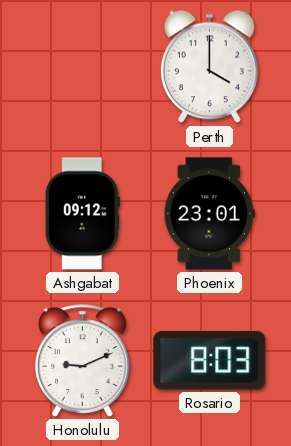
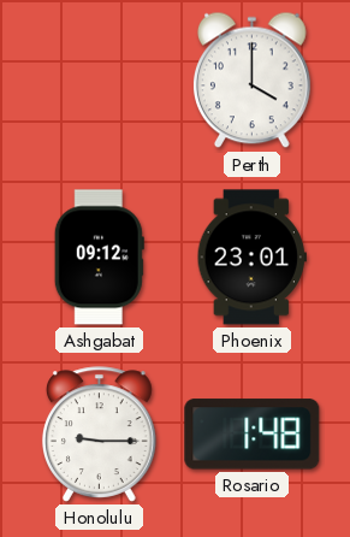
Honolulu: 9:11 -> 9:15 (100, 435)
Rosario: 8:03 -> 1:48 (253, 435)
